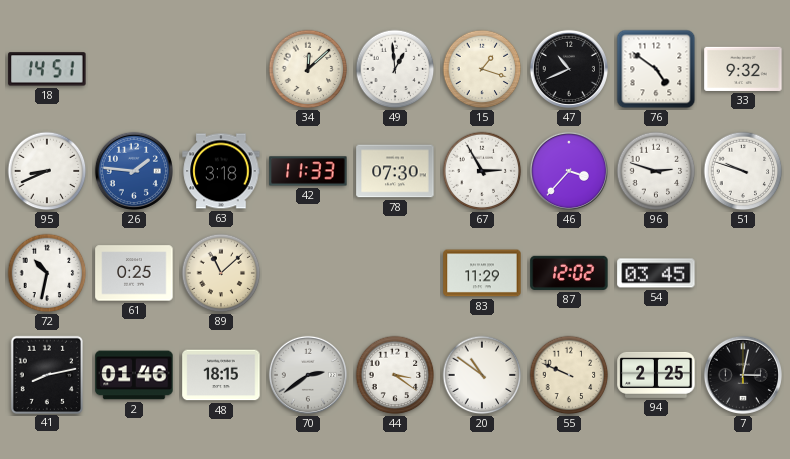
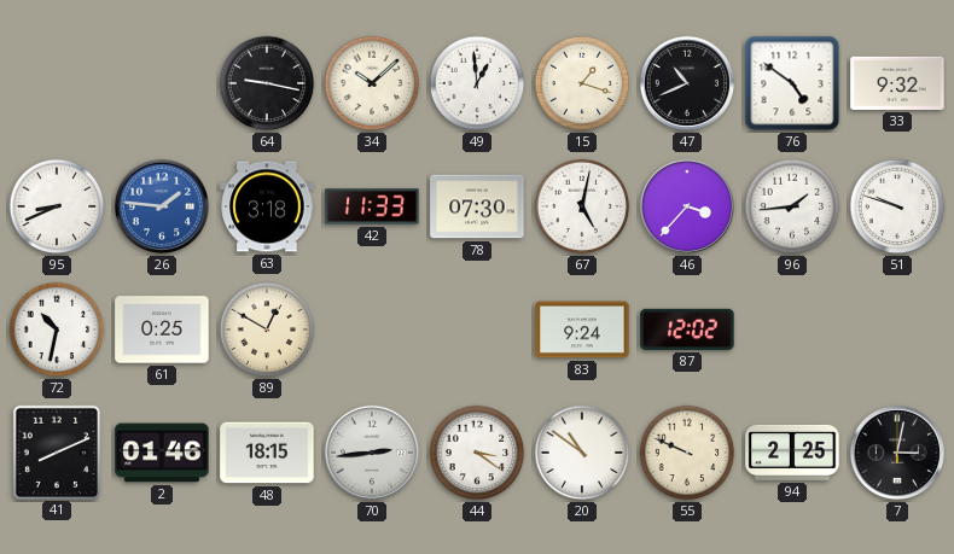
18: 14:51 -> none (47, 69)
64: none -> 9:17 (267, 83)
34: 12:08 -> 10:08 (372, 83)
67: 2:55 -> 5:02 (582, 206)
96: 2:48 -> 1:44 (792, 206)
89: 11:08 -> 12:50 (267, 330)
83: 11:29 -> 9:24 (582, 330)
54: 03:45 -> none (656, 273)
41: 8:13 -> 8:11 (56, 451)
70: 2:39 -> 2:44 (372, 453)
